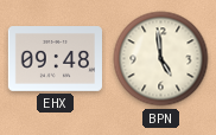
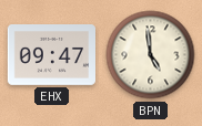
EHX: 09:48 -> 09:47 (51, 55)
